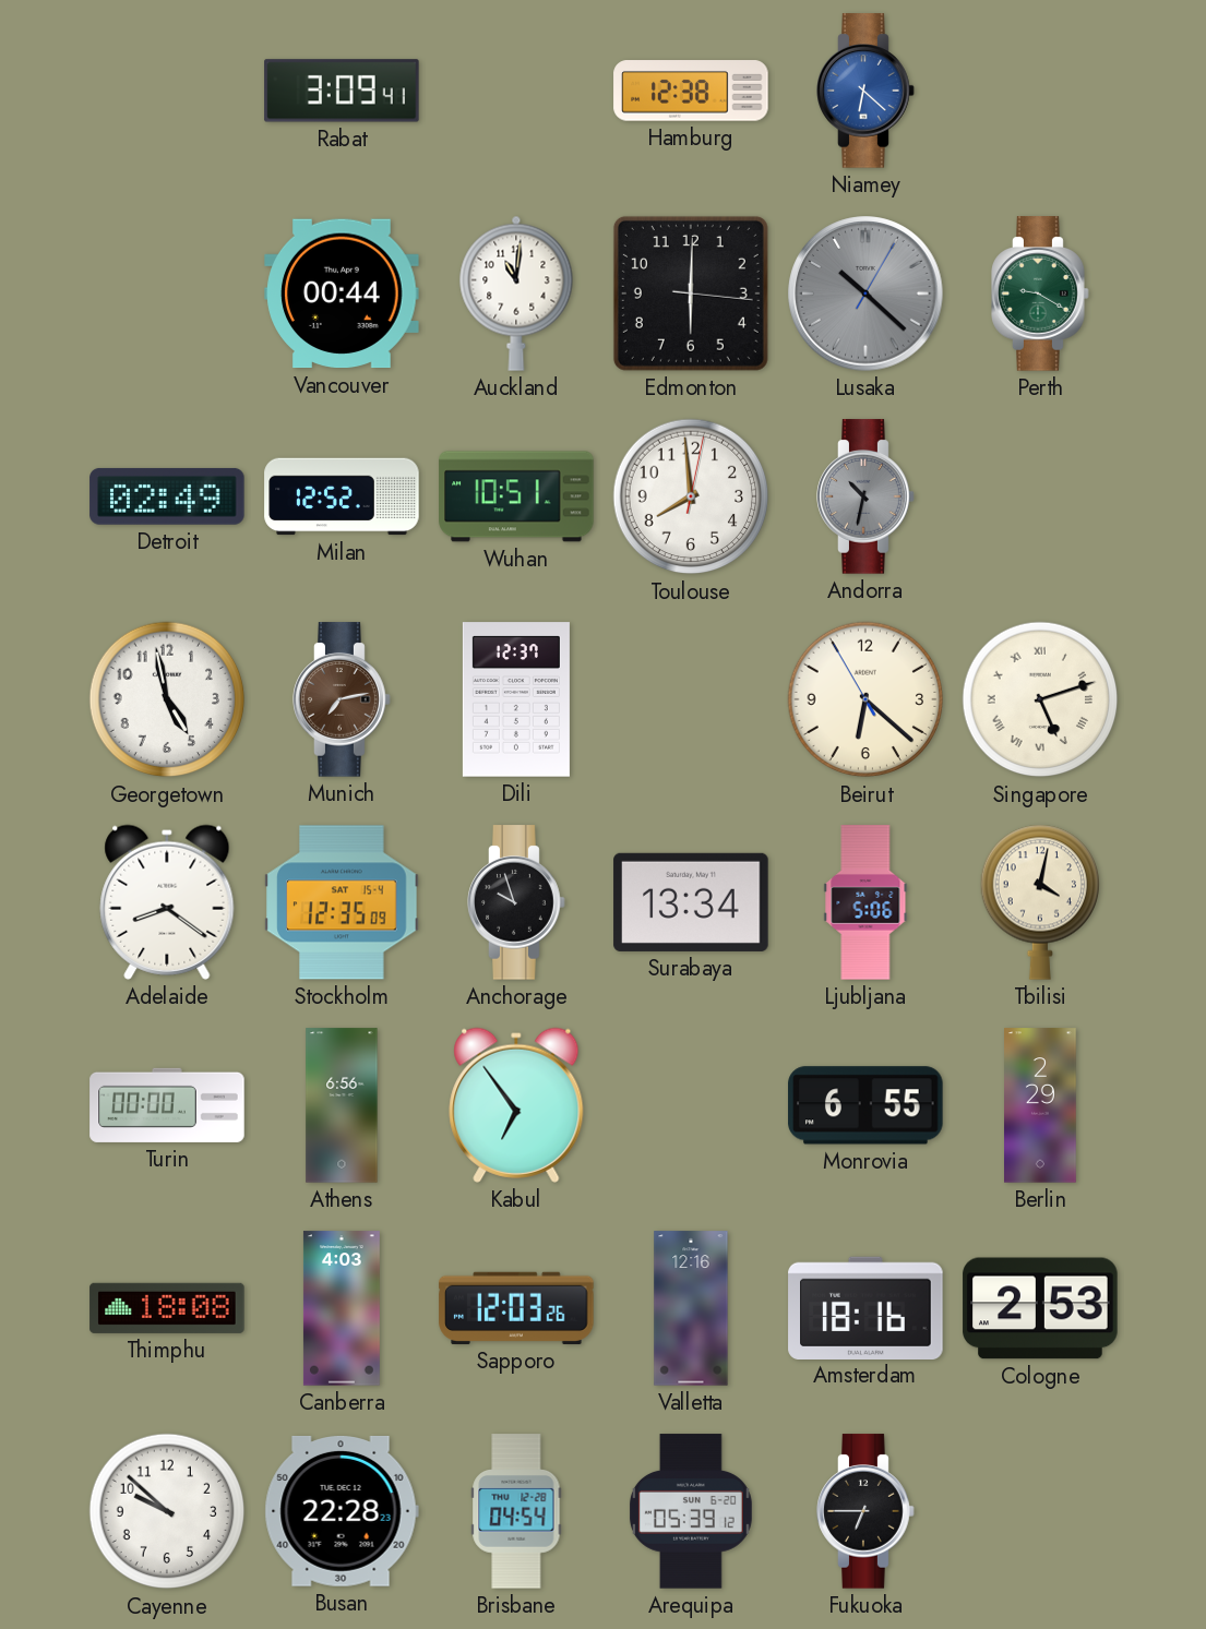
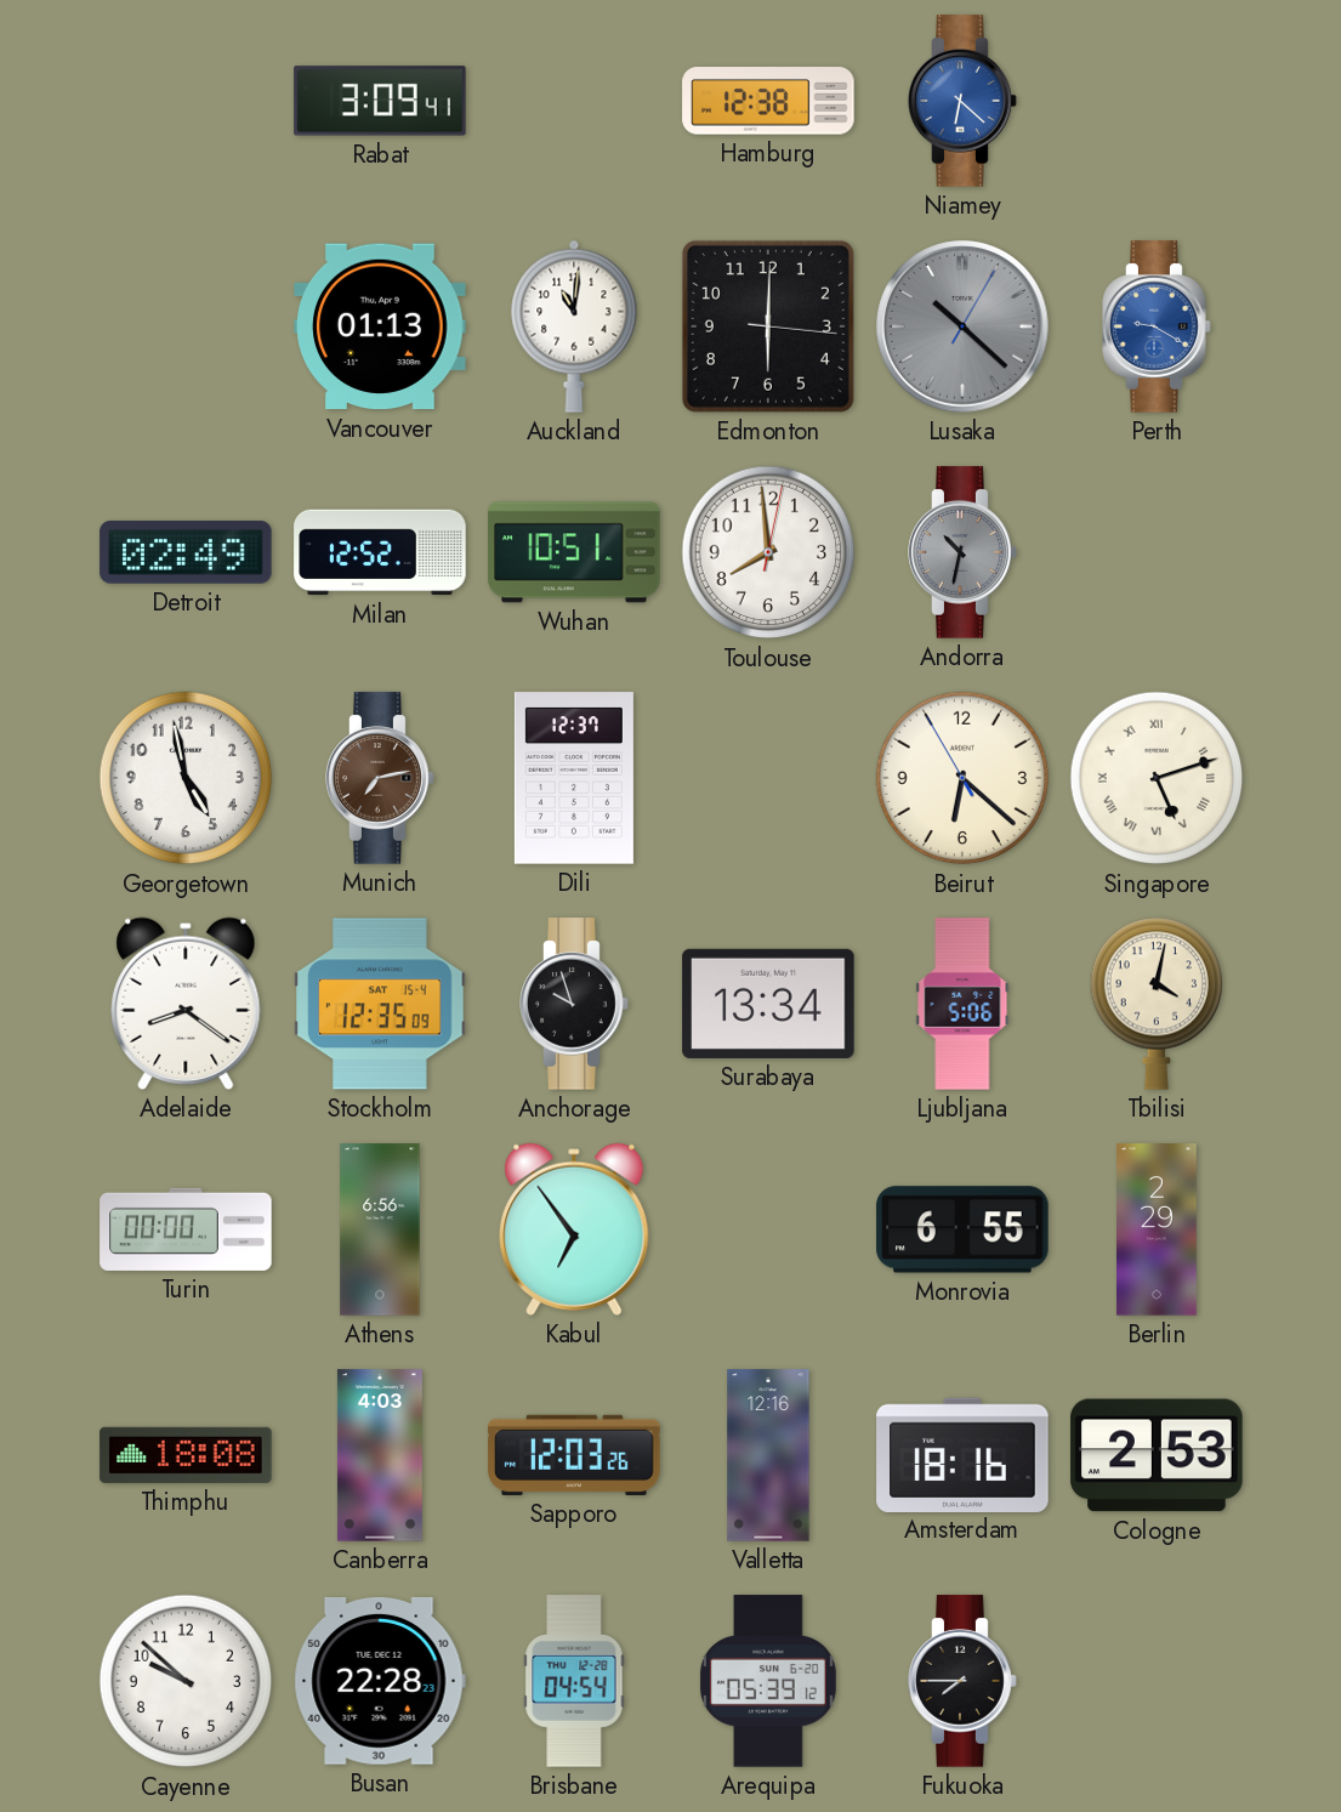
Vancouver: 00:44 -> 01:13 (380, 326)
Perth dial: green -> blue (1157, 326)
Fukuoka: 6:45 -> 7:45 (962, 1681)
